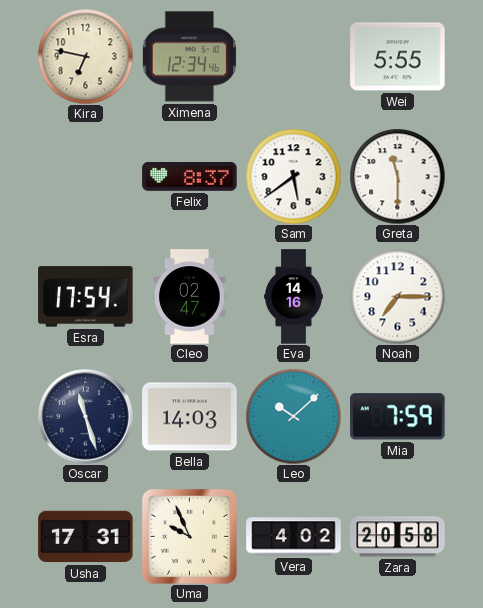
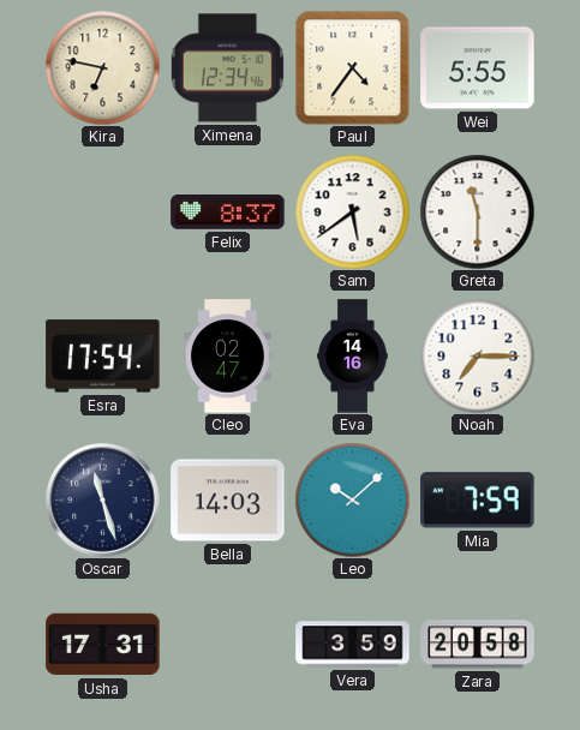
Paul: none -> 4:36 (352, 67)
Uma: 9:56 -> none (189, 536)
Vera: 4:02 -> 3:59 (353, 645)
